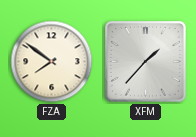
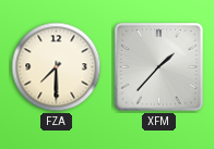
FZA: 7:51 -> 7:30 (57, 67)
